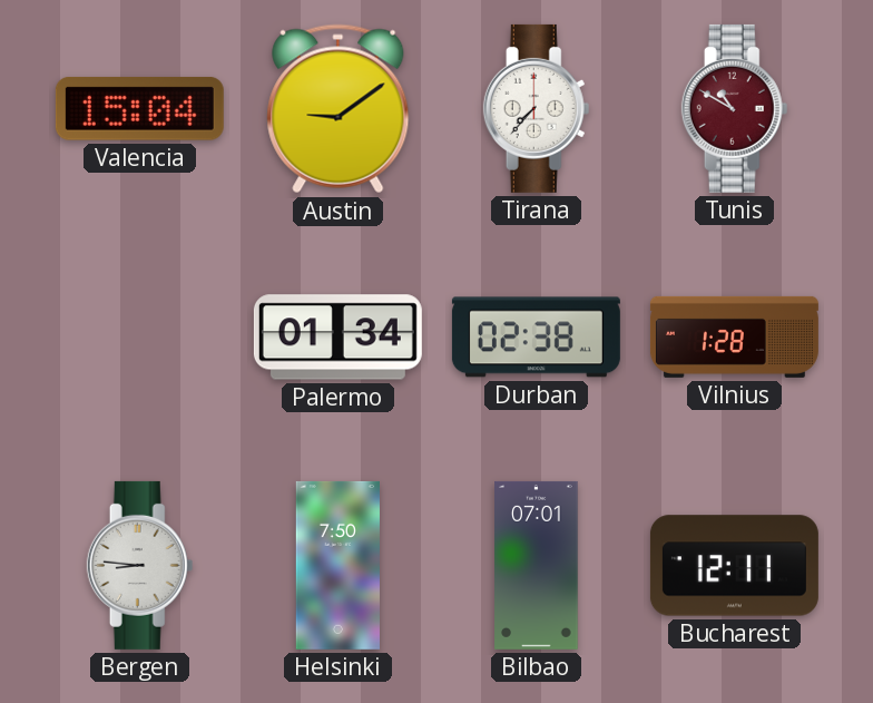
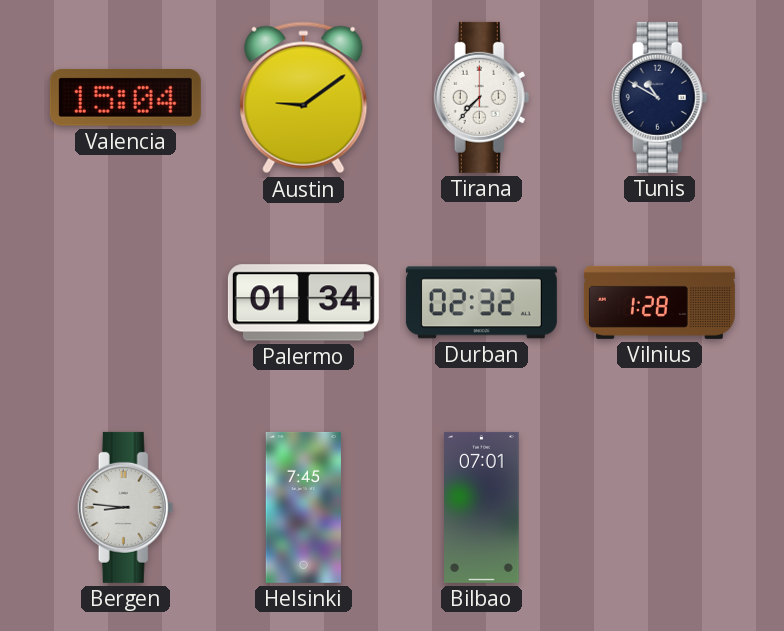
Tunis dial: burgundy -> navy (660, 97)
Durban: 02:38 -> 02:32 (481, 303)
Helsinki: 7:50 -> 7:45 (303, 507)
Bucharest: 12:11 -> none (734, 566)
